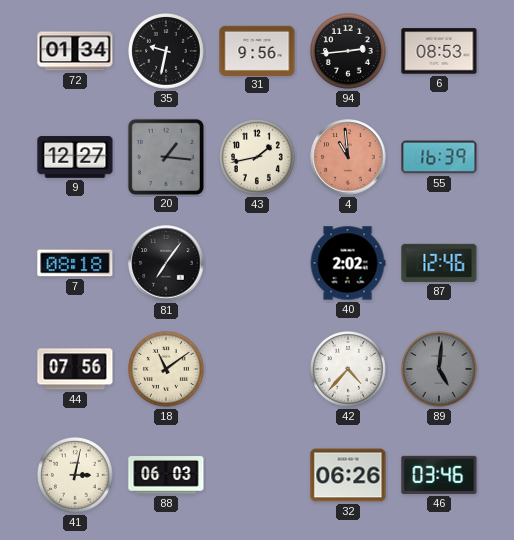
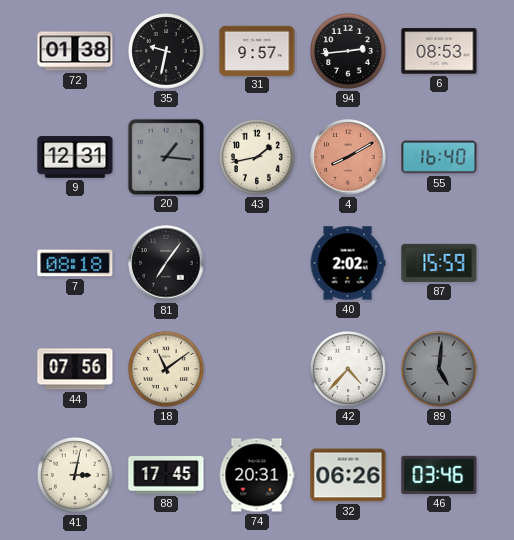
72: 01:34 -> 01:38 (75, 51)
31: 9:56 -> 9:57 (257, 50)
9: 12:27 -> 12:31 (75, 157)
4: 10:59 -> 8:10 (348, 157)
55: 16:39 -> 16:40 (439, 157)
87: 12:46 -> 15:59 (439, 263)
88: 06:03 -> 17:45 (166, 475)
74: none -> 20:31 (257, 475)
